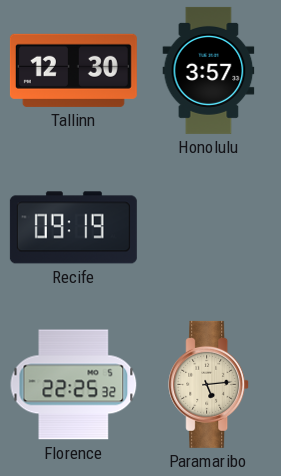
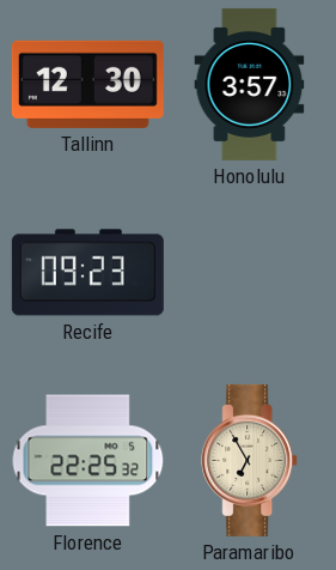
Recife: 09:19 -> 09:23 (87, 273)
Paramaribo: 5:14 -> 6:55 (250, 460)
